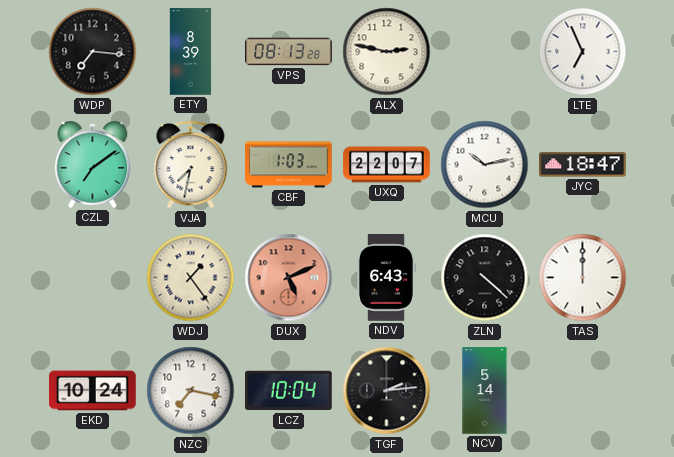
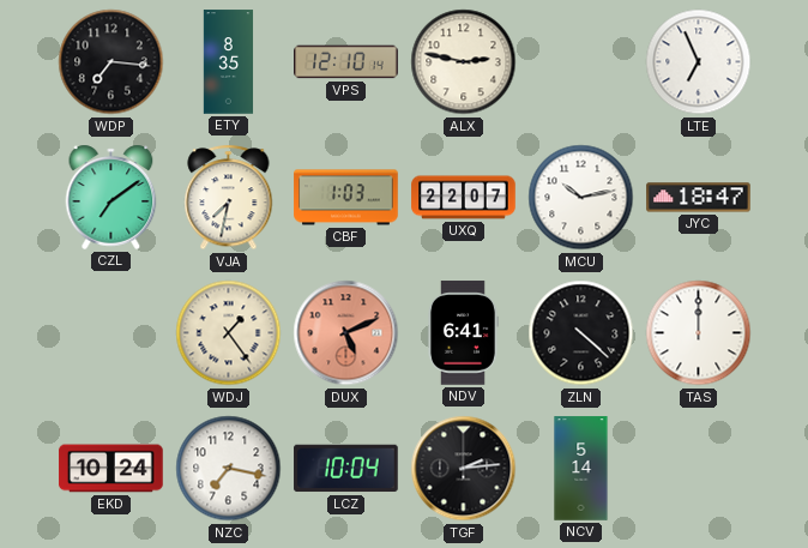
ETY: 8:39 -> 8:35 (229, 62)
VPS: 08:13 -> 12:10 (346, 62)
NDV: 6:43 -> 6:41 (463, 333)
